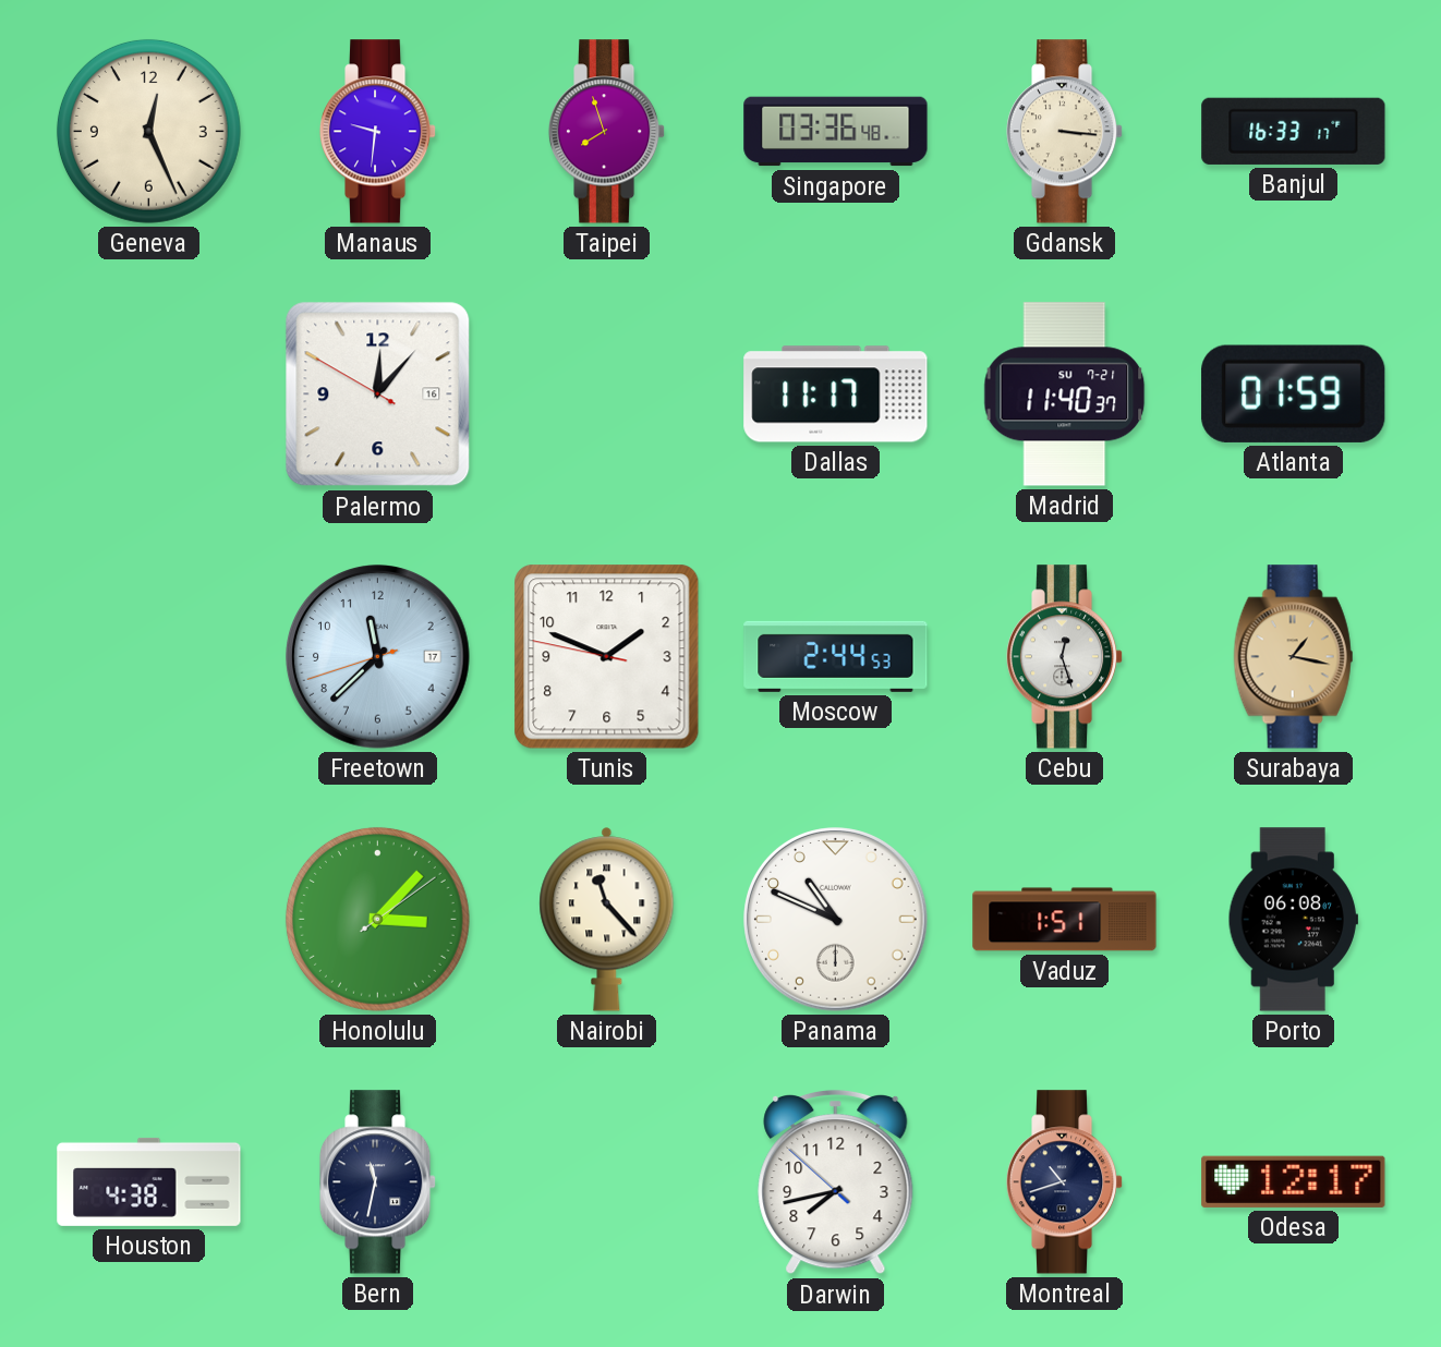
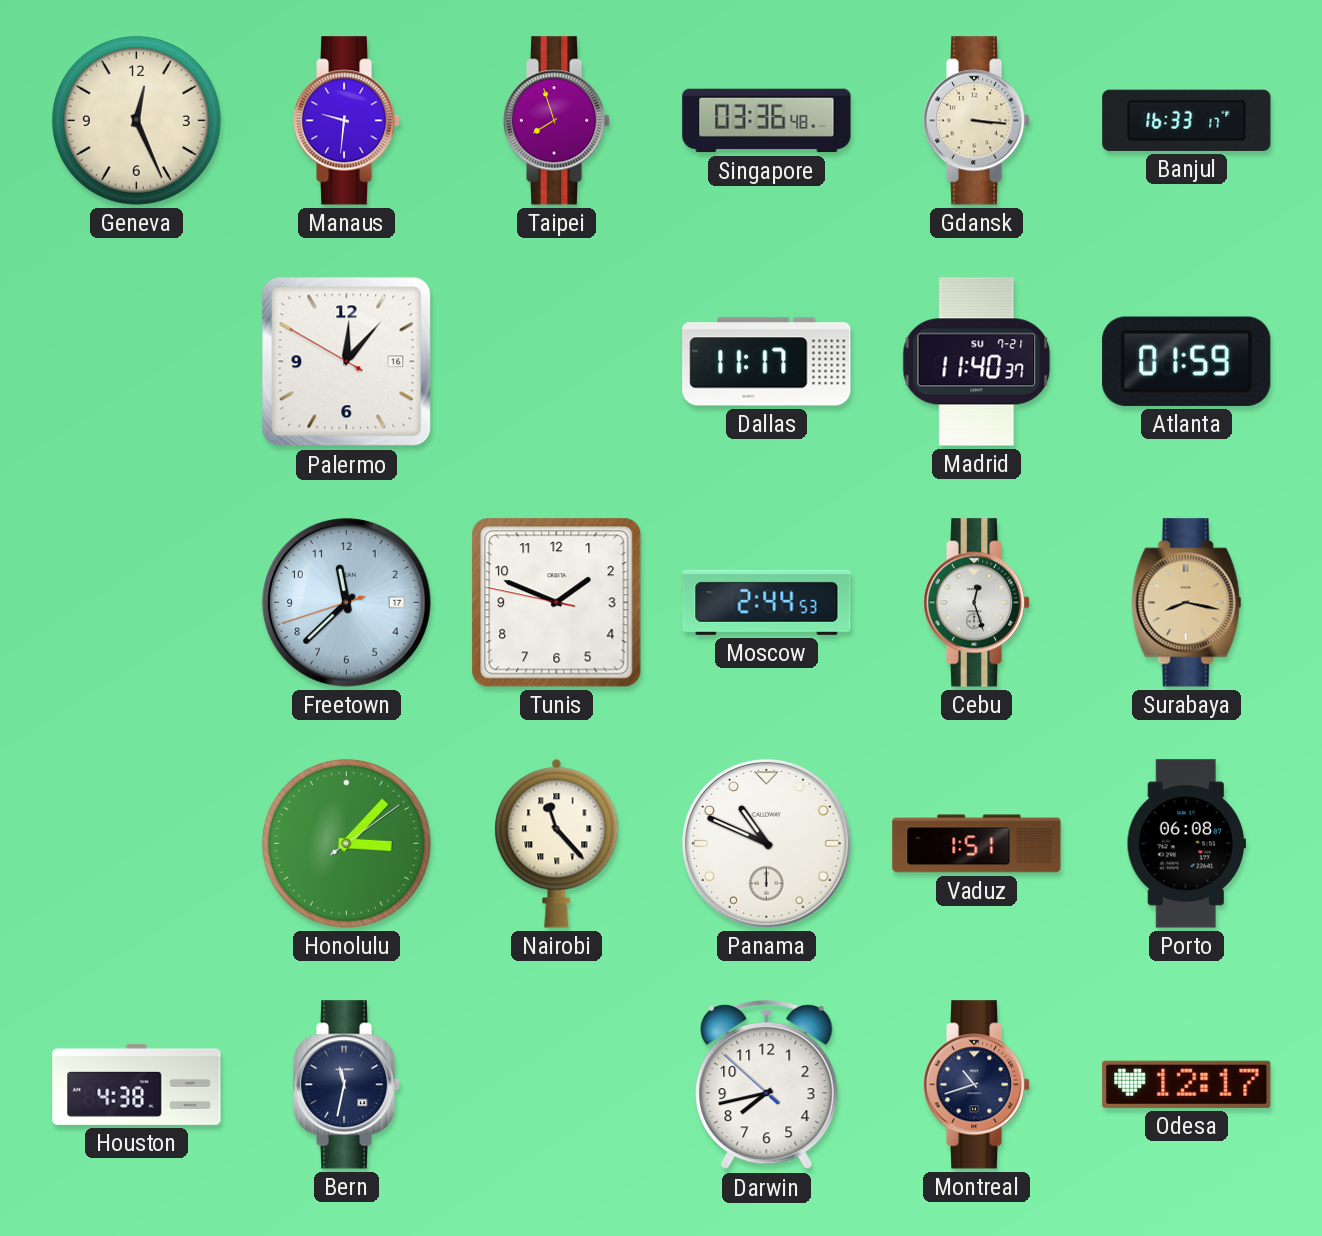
Surabaya: 1:17 -> 8:17 (1187, 603)
